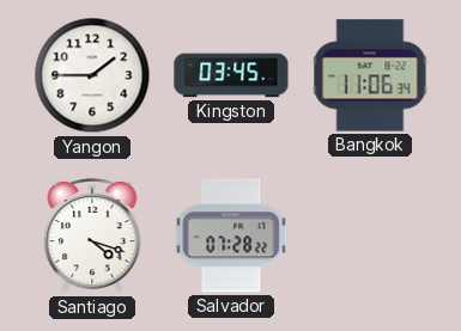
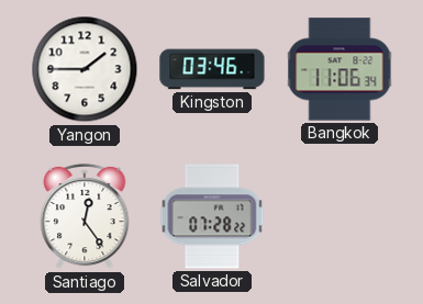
Kingston: 03:45 -> 03:46 (212, 69)
Santiago: 4:18 -> 12:24 (85, 216)
